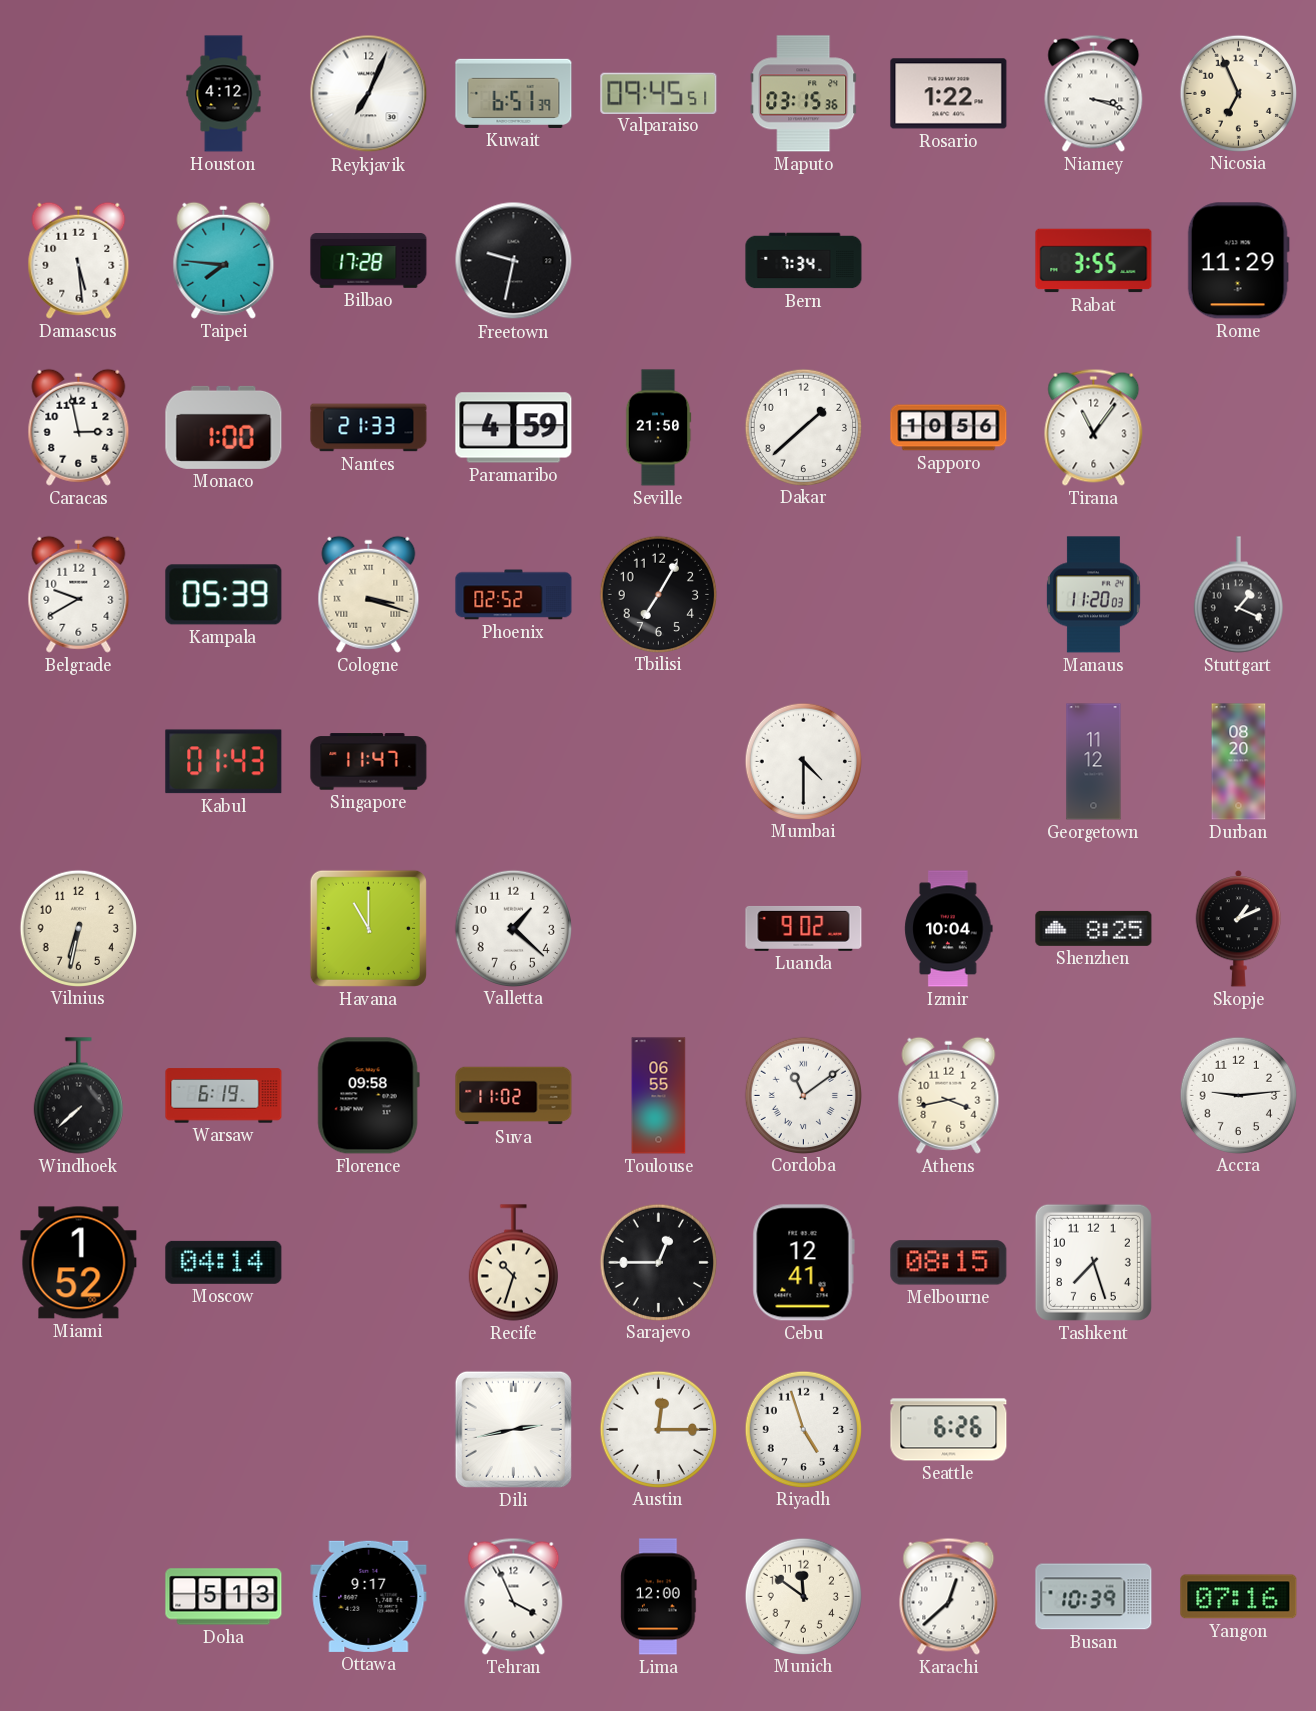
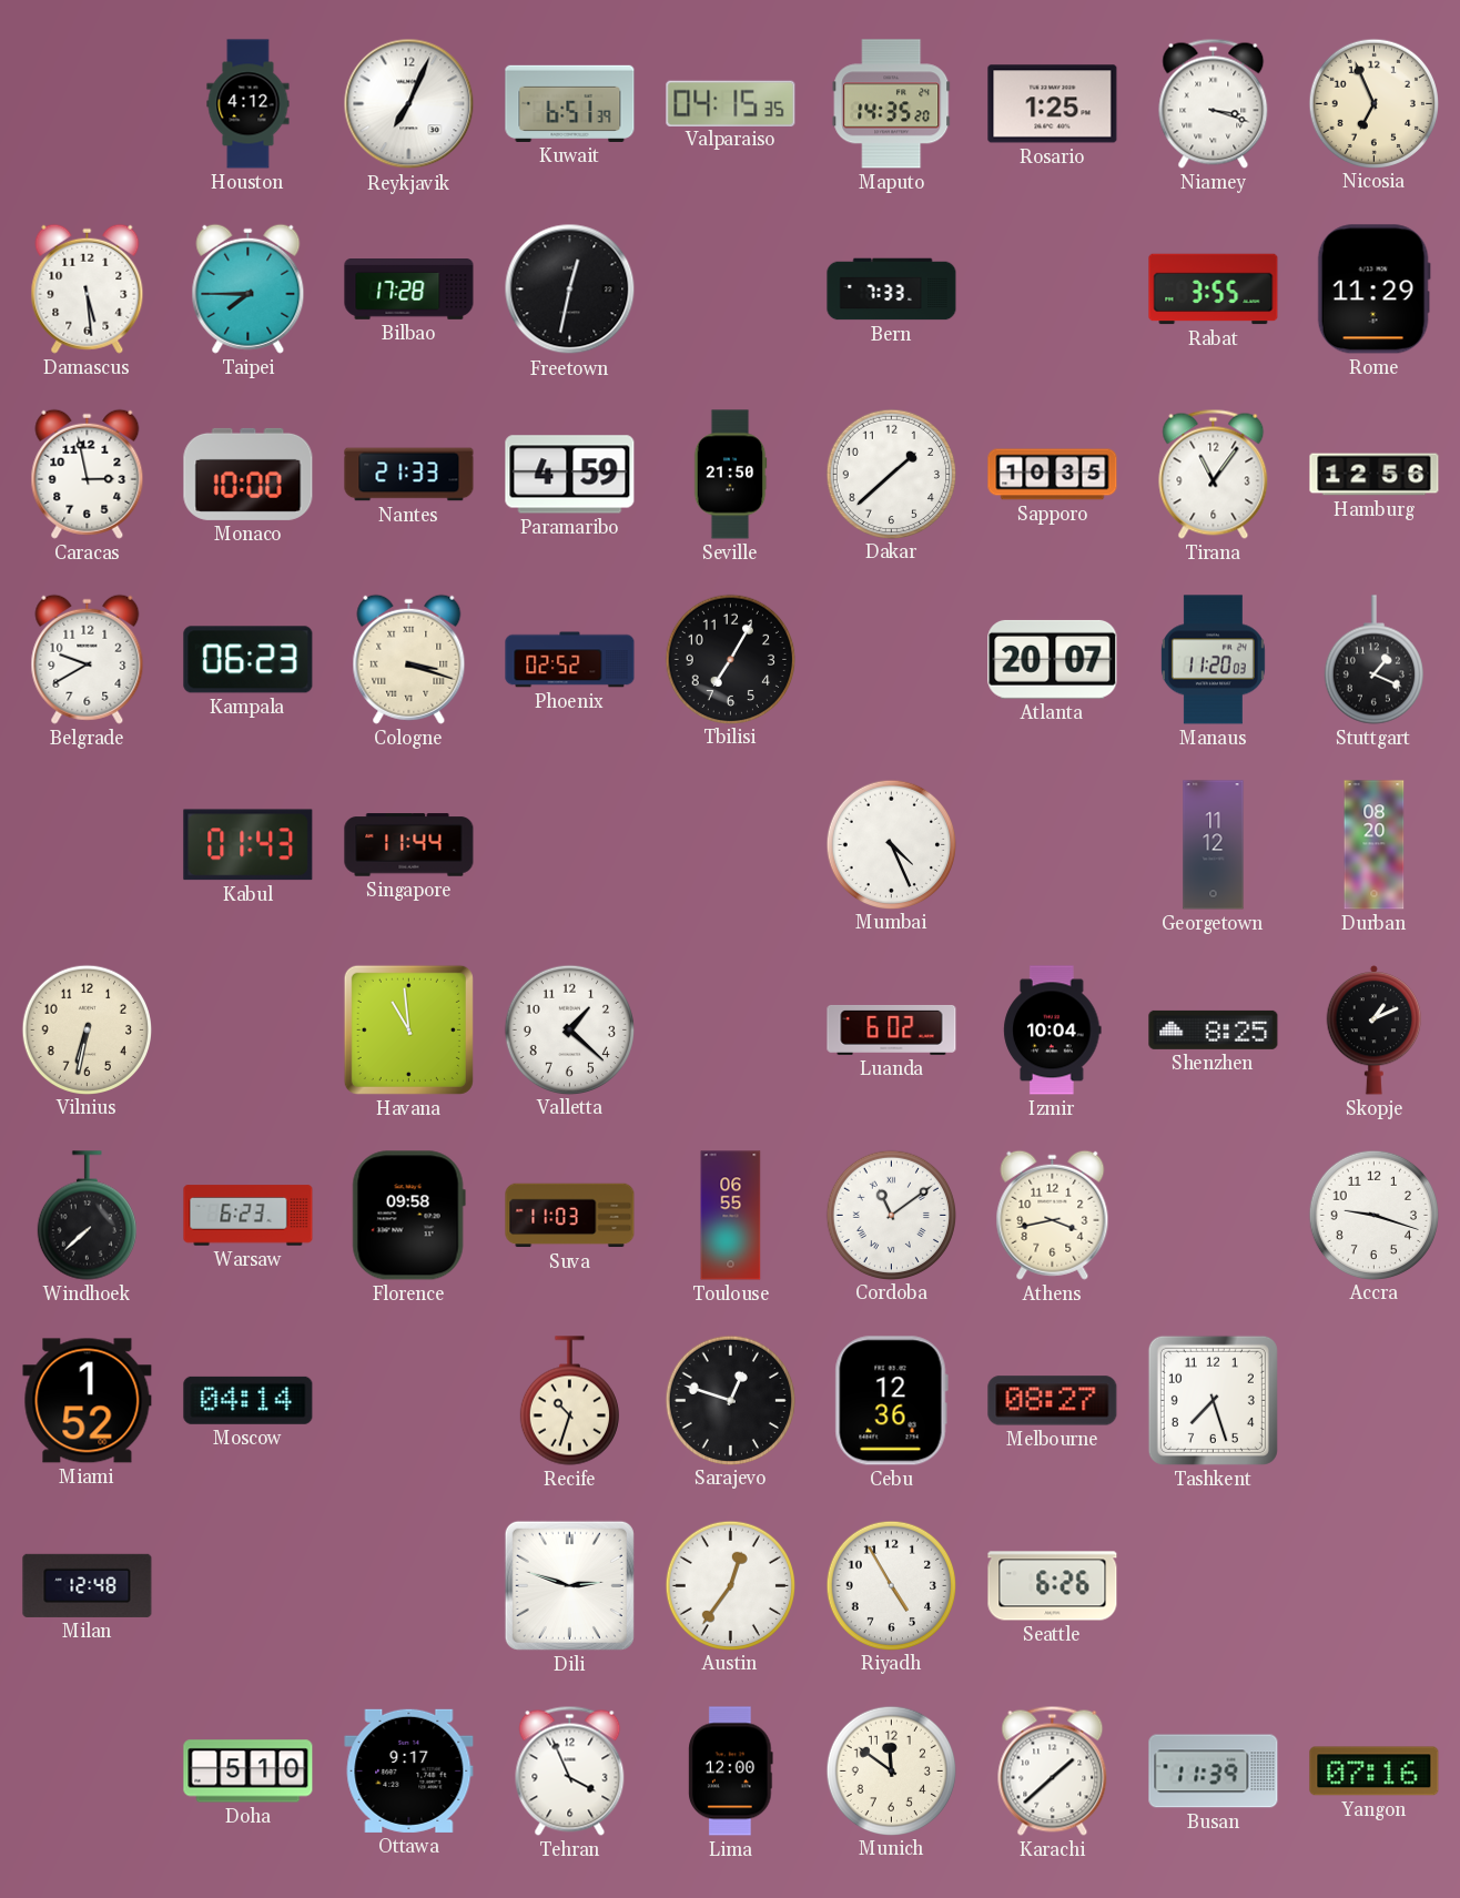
Valparaiso: 09:45 -> 04:15 (731, 103)
Maputo: 03:15 -> 14:35 (892, 104)
Rosario: 1:22 -> 1:25 (1053, 104)
Taipei: 7:46 -> 7:45 (249, 288)
Freetown: 9:32 -> 12:32 (570, 290)
Bern: 7:34 -> 7:33 (892, 290)
Monaco: 1:00 -> 10:00 (249, 474)
Sapporo: 10:56 -> 10:35 (1053, 475)
Hamburg: none -> 12:56 (1375, 475)
Kampala: 05:39 -> 06:23 (249, 660)
Atlanta: none -> 20:07 (1053, 659)
Singapore: 11:47 -> 11:44 (409, 845)
Mumbai: 4:30 -> 4:26 (891, 844)
Havana: 11:00 -> 10:59 (408, 1029)
Luanda: 9:02 -> 6:02 (892, 1029)
Warsaw: 6:19 -> 6:23 (249, 1216)
Suva: 11:02 -> 11:03 (570, 1216)
Accra: 9:14 -> 9:18 (1373, 1215)
Sarajevo: 12:45 -> 12:48 (730, 1400)
Cebu: 12:41 -> 12:36 (891, 1401)
Melbourne: 08:15 -> 08:27 (1053, 1401)
Milan: none -> 12:48 (88, 1585)
Dili: 2:43 -> 2:48 (569, 1585)
Austin: 12:15 -> 12:36 (730, 1585)
Riyadh: 4:57 -> 4:55 (891, 1585)
Doha: 5:13 -> 5:10 (249, 1772)
Karachi: 12:38 -> 1:38 (1053, 1770)
Busan: 10:39 -> 11:39 (1214, 1772)
